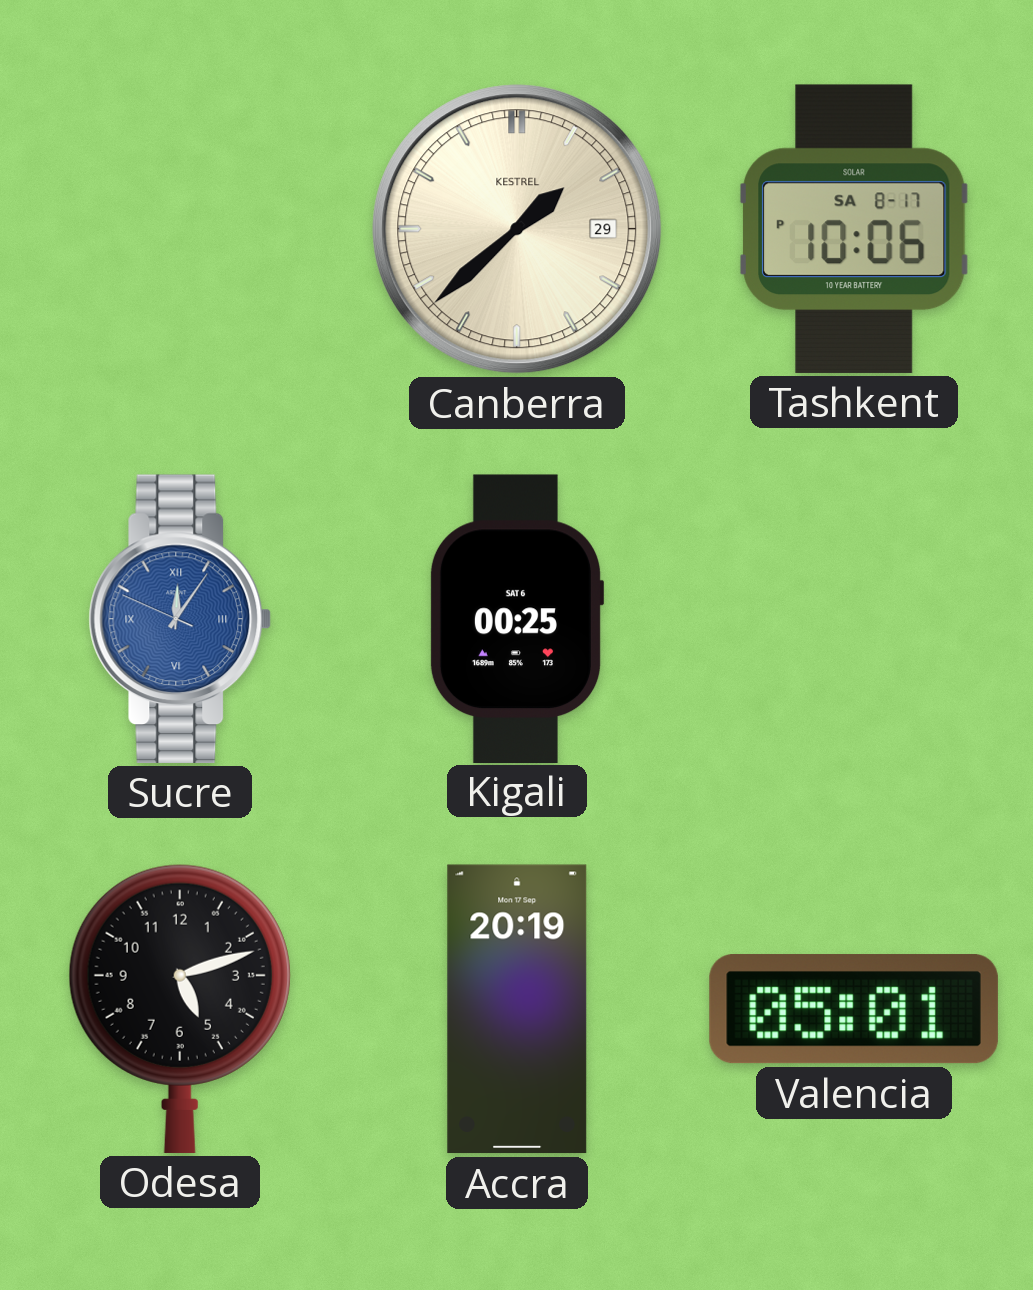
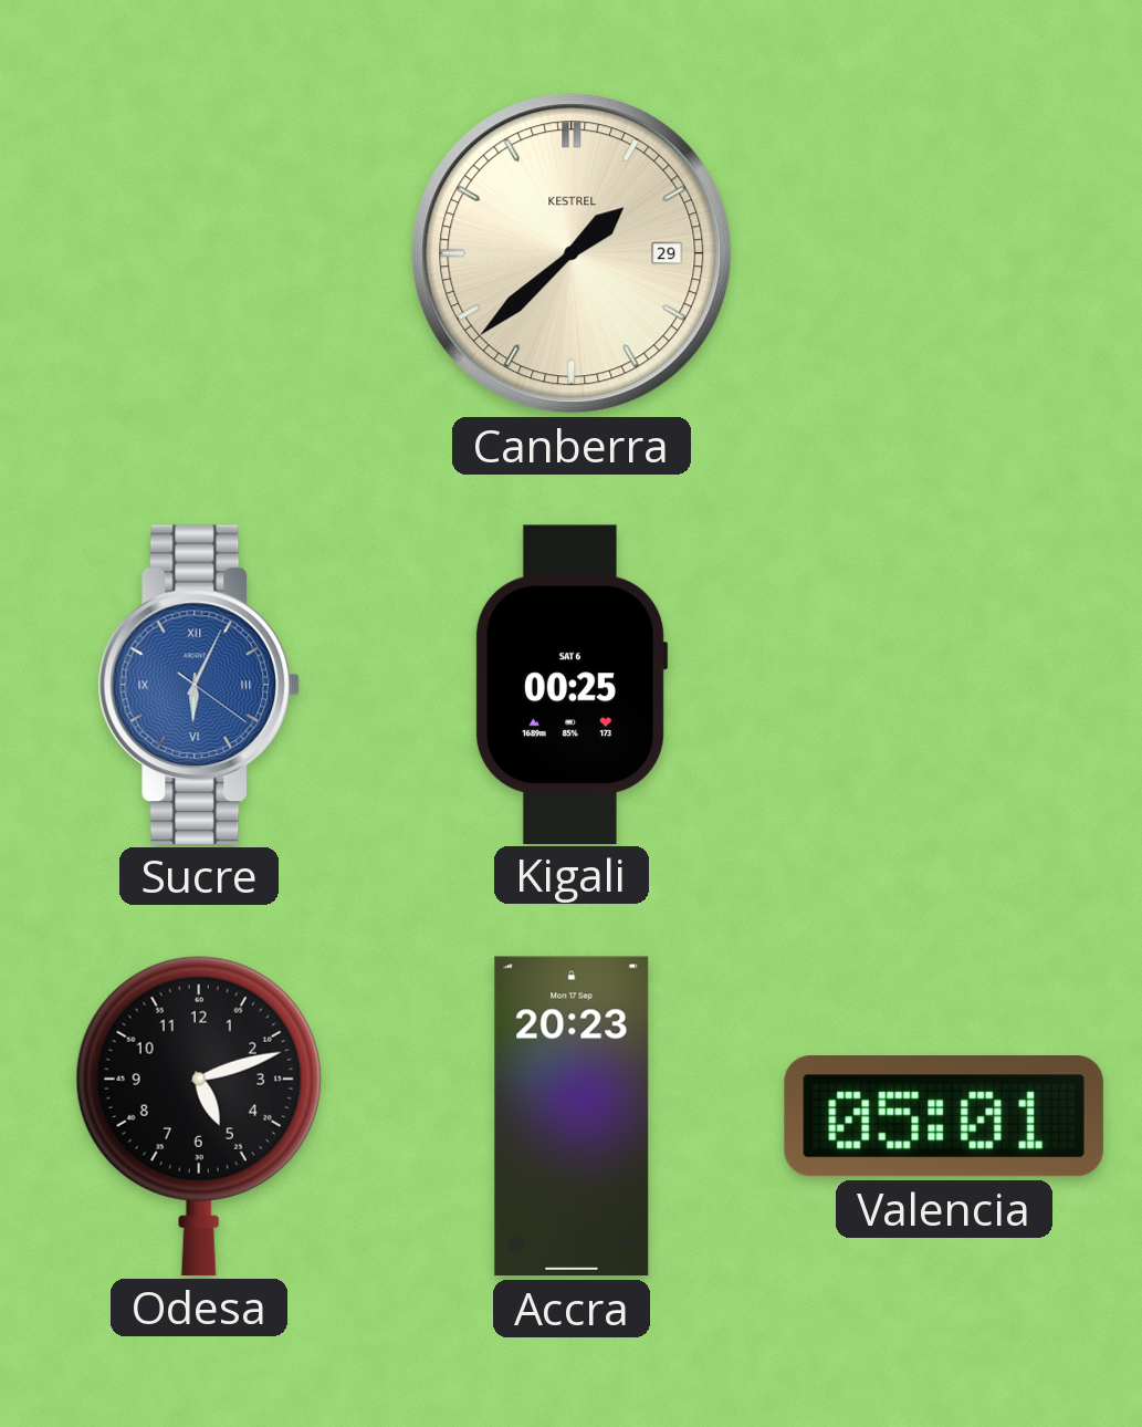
Tashkent: 10:06 -> none (854, 229)
Sucre: 12:05 -> 6:04 (199, 685)
Accra: 20:19 -> 20:23 (572, 1116)
